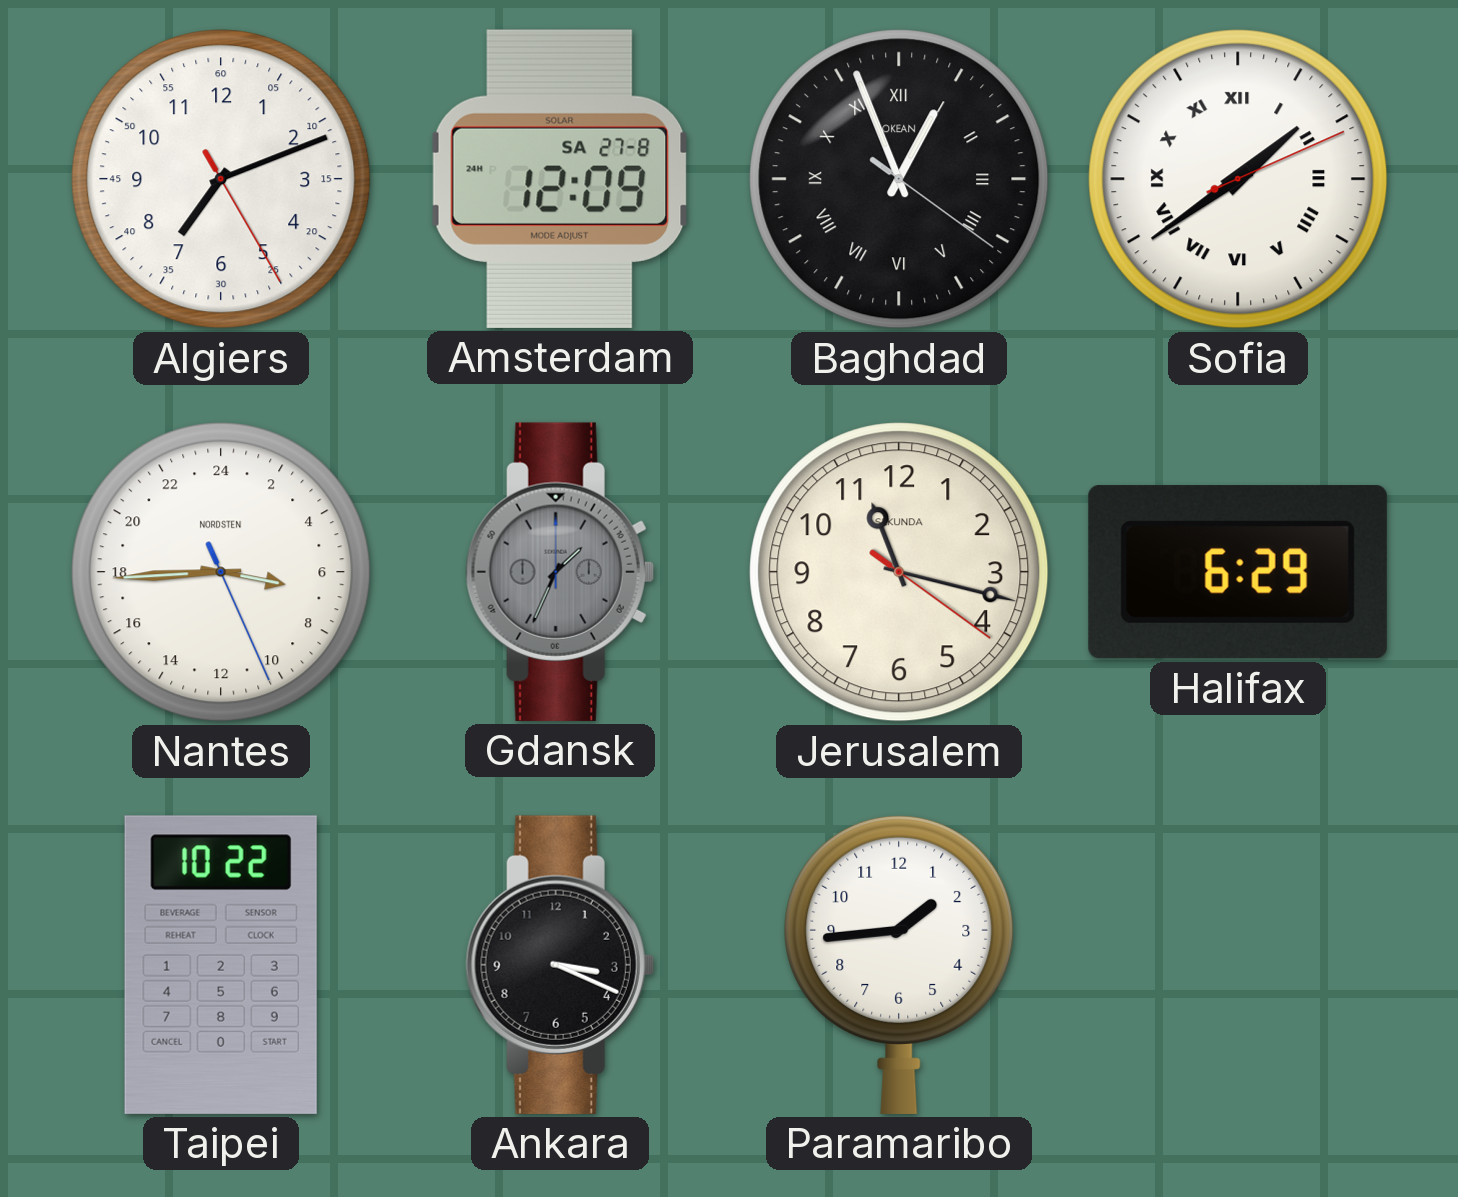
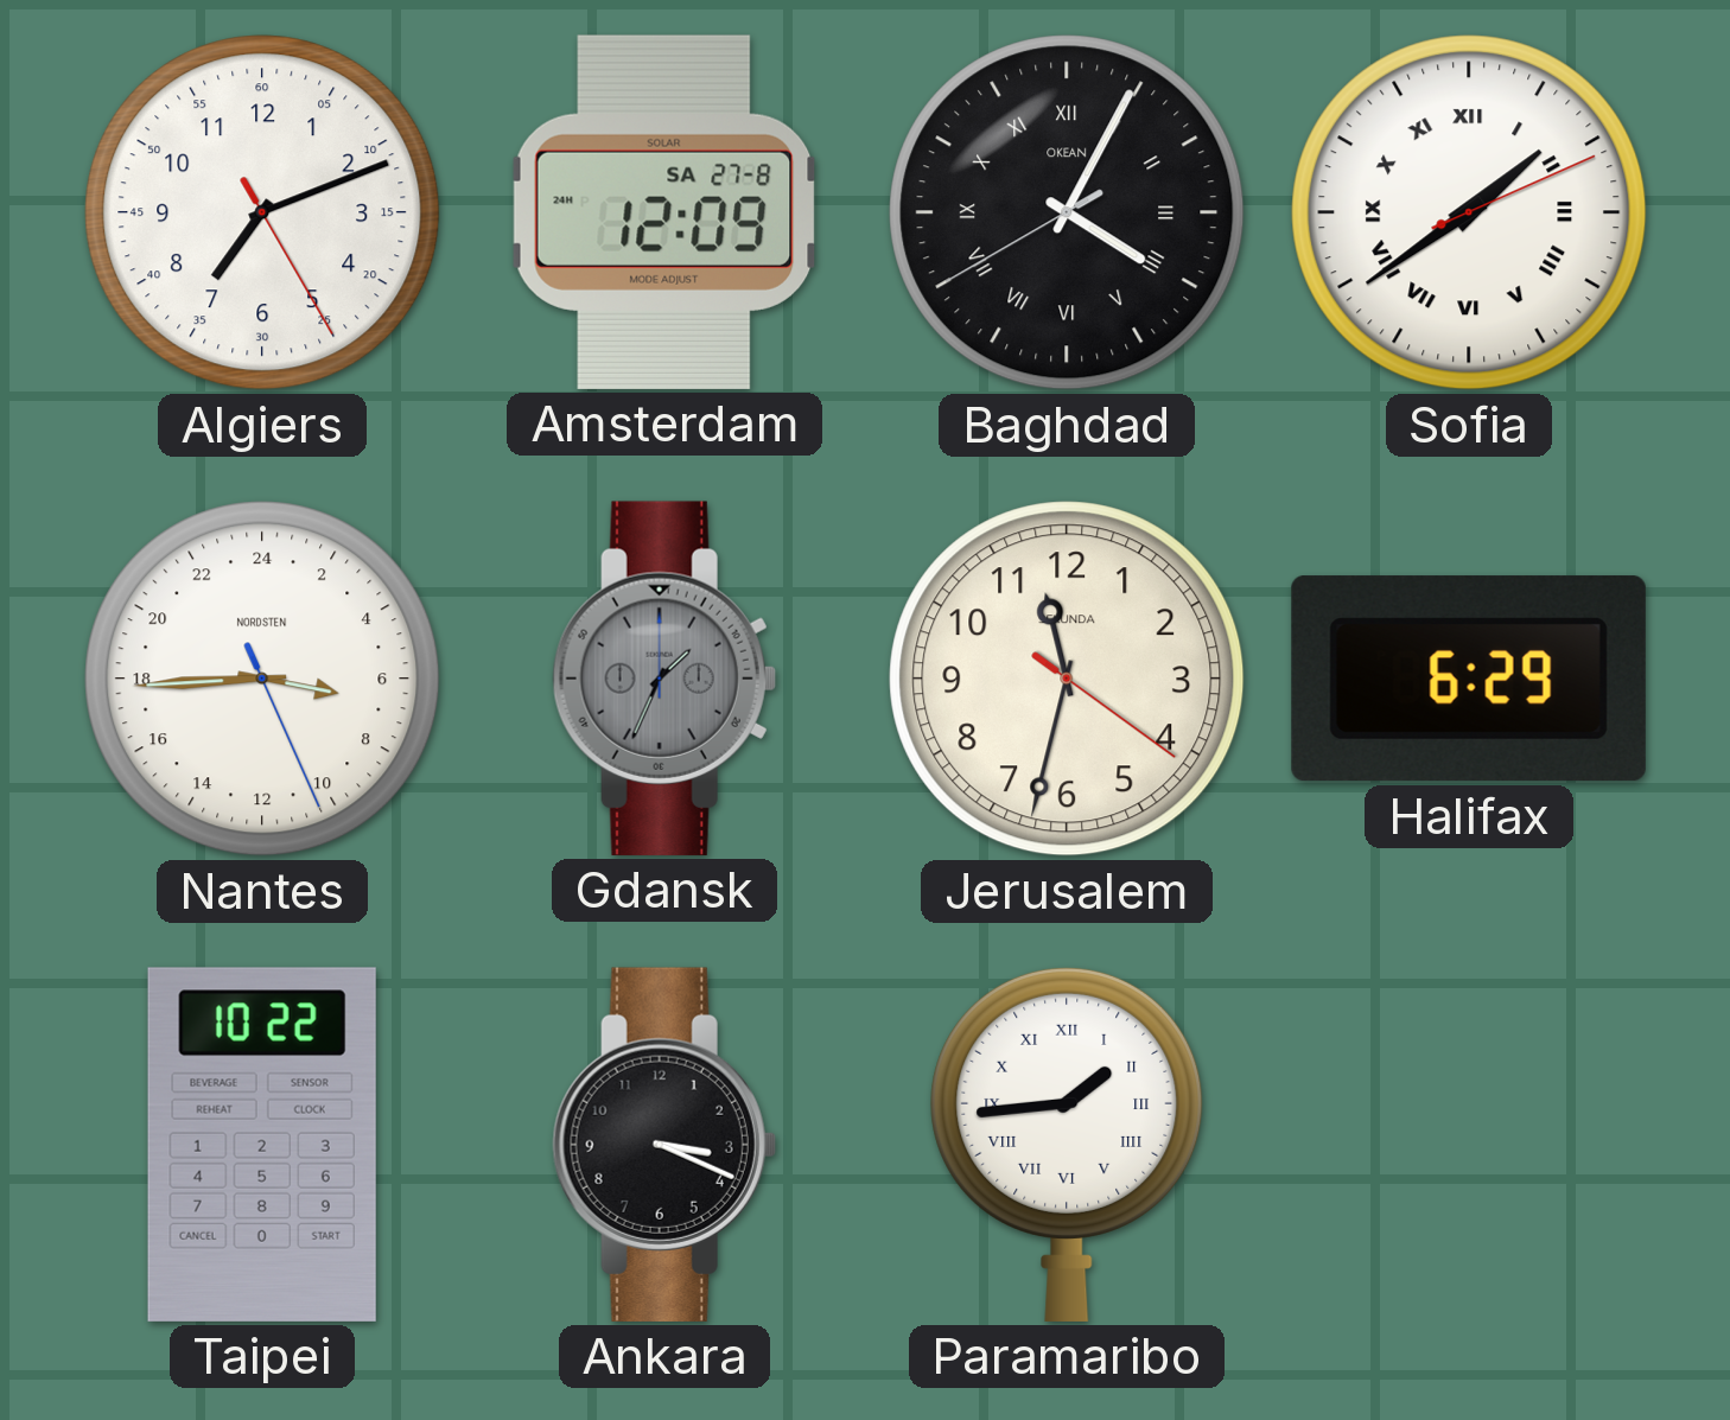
Baghdad: 12:56 -> 4:04 (1067, 212)
Jerusalem: 11:17 -> 11:32 (1067, 679)
Paramaribo numerals: Arabic -> Roman (1067, 1144)
